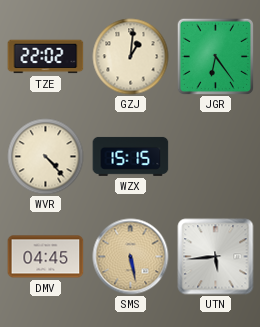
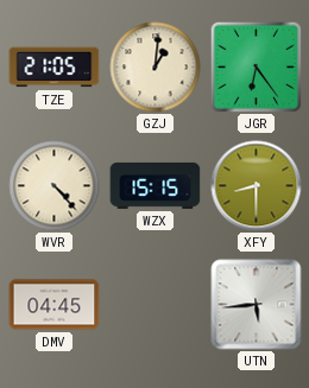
TZE: 22:02 -> 21:05 (55, 68)
XFY: none -> 8:30 (257, 186)
SMS: 5:28 -> none (131, 257)
